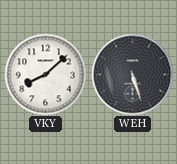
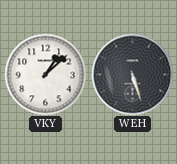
VKY: 8:08 -> 1:08 (45, 74)
